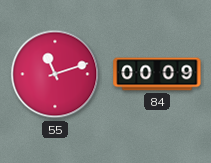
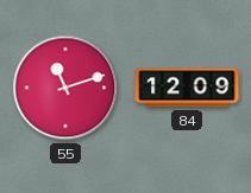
84: 00:09 -> 12:09 (187, 88)
